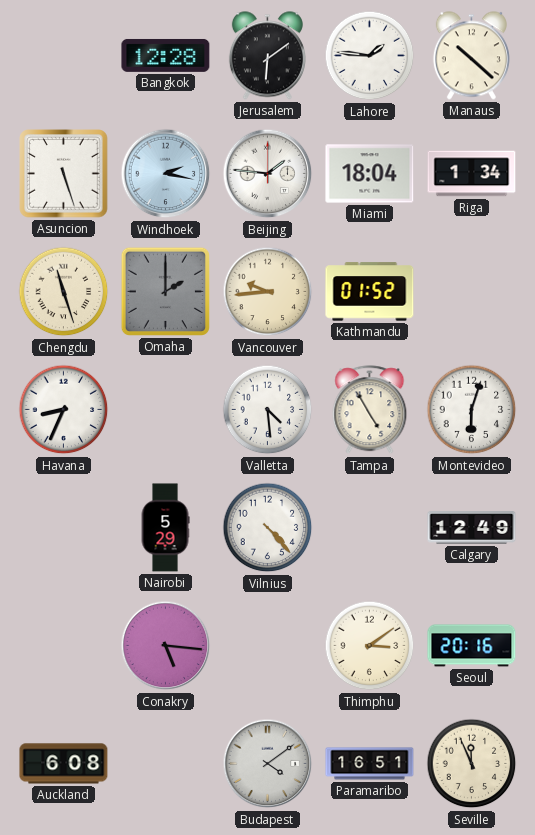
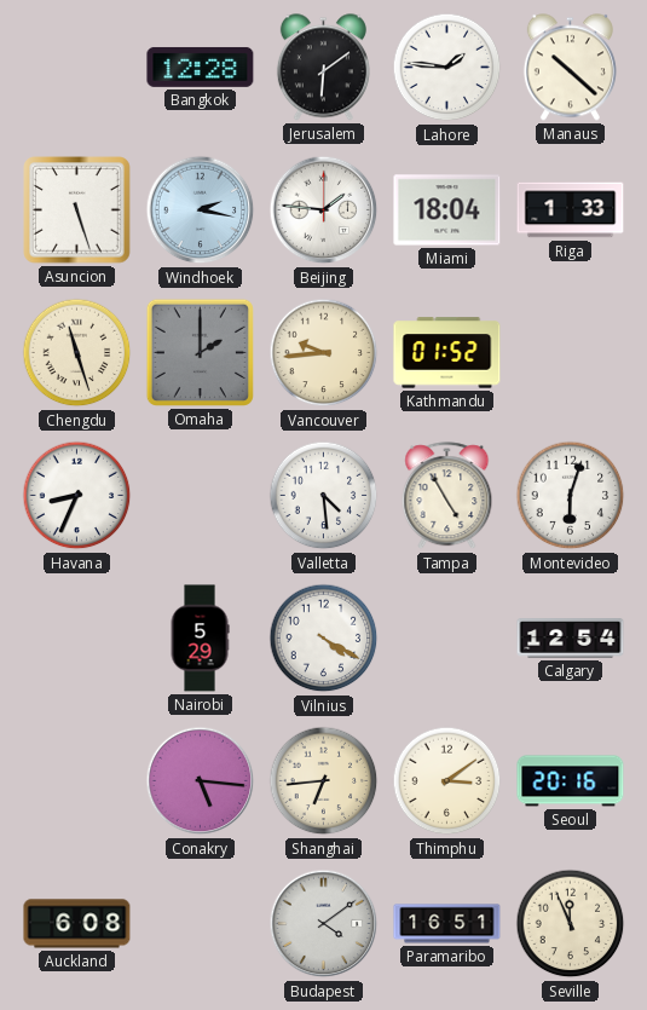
Riga: 1:34 -> 1:33 (571, 210)
Vilnius: 4:23 -> 4:20 (324, 639)
Calgary: 12:49 -> 12:54 (571, 639)
Shanghai: none -> 6:44 (324, 781)
